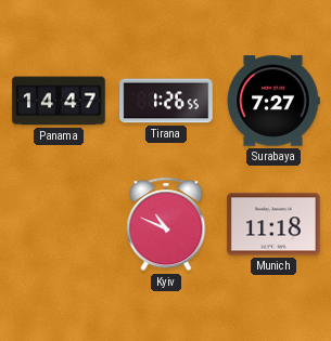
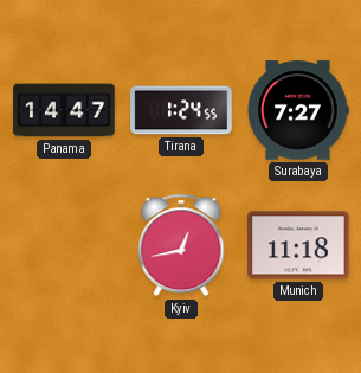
Tirana: 1:26 -> 1:24 (181, 110)
Kyiv: 10:49 -> 12:43 (181, 245)
